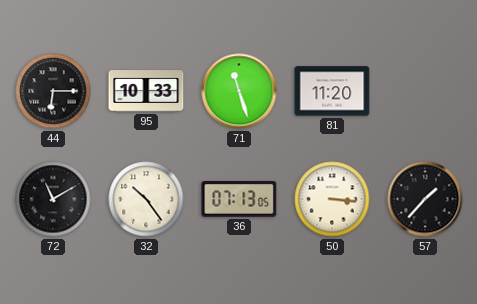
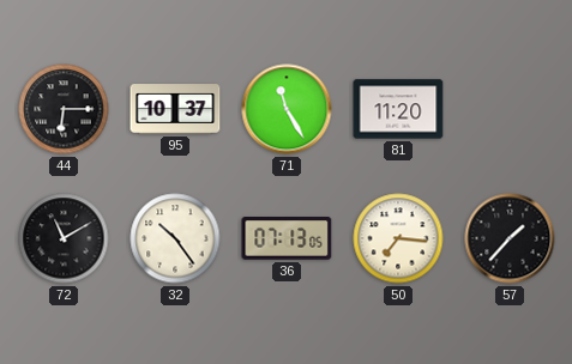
95: 10:33 -> 10:37 (175, 109)
71: 11:27 -> 11:25 (287, 109)
50: 3:16 -> 7:16 (398, 238)
